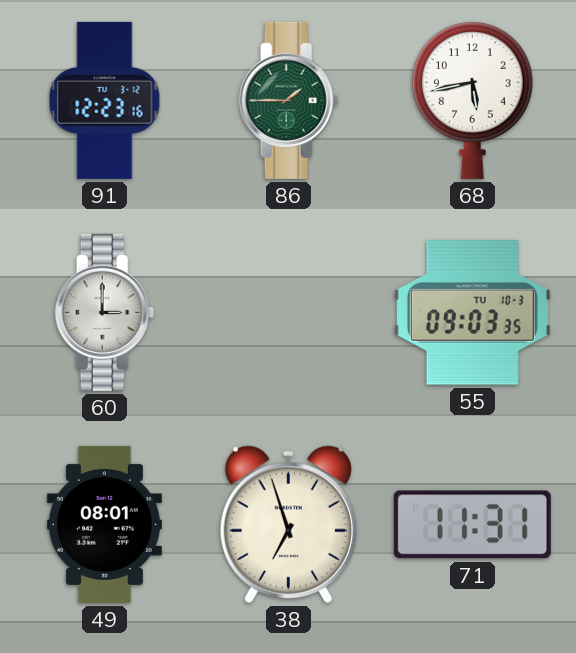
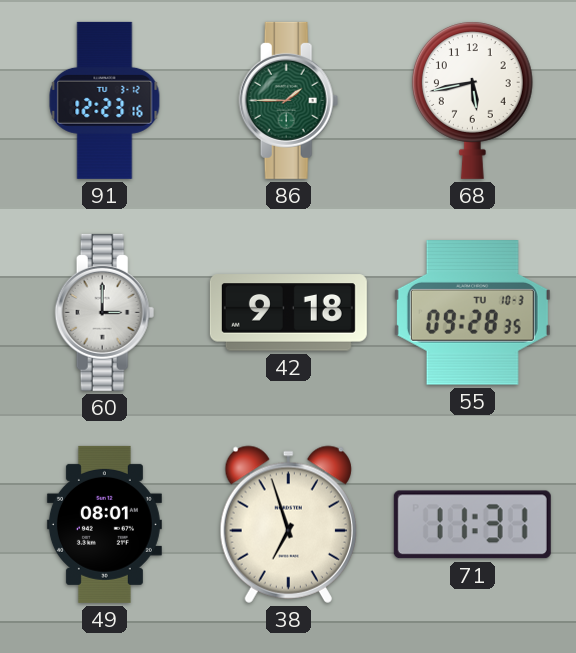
42: none -> 9:18 (288, 313)
55: 09:03 -> 09:28 (472, 313)
